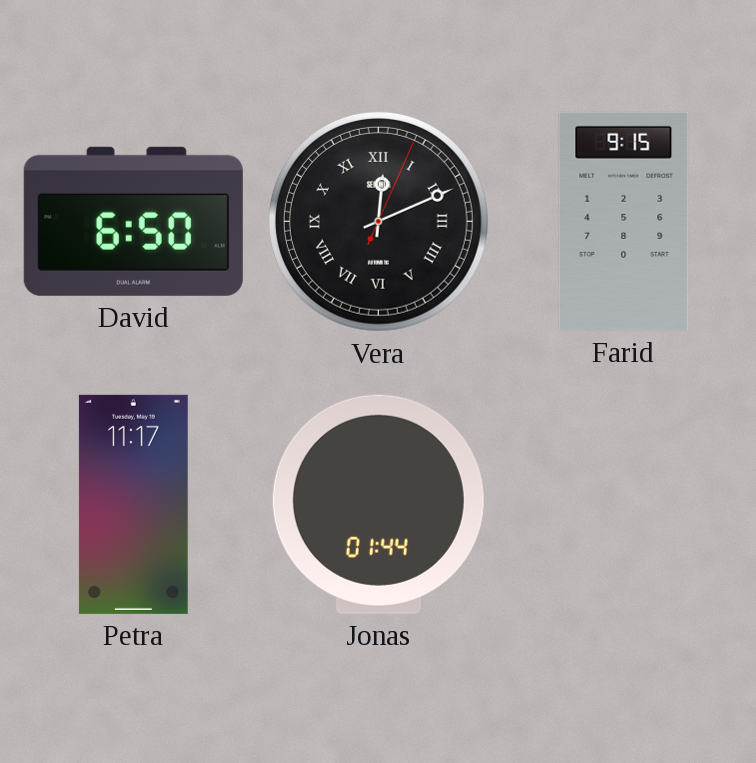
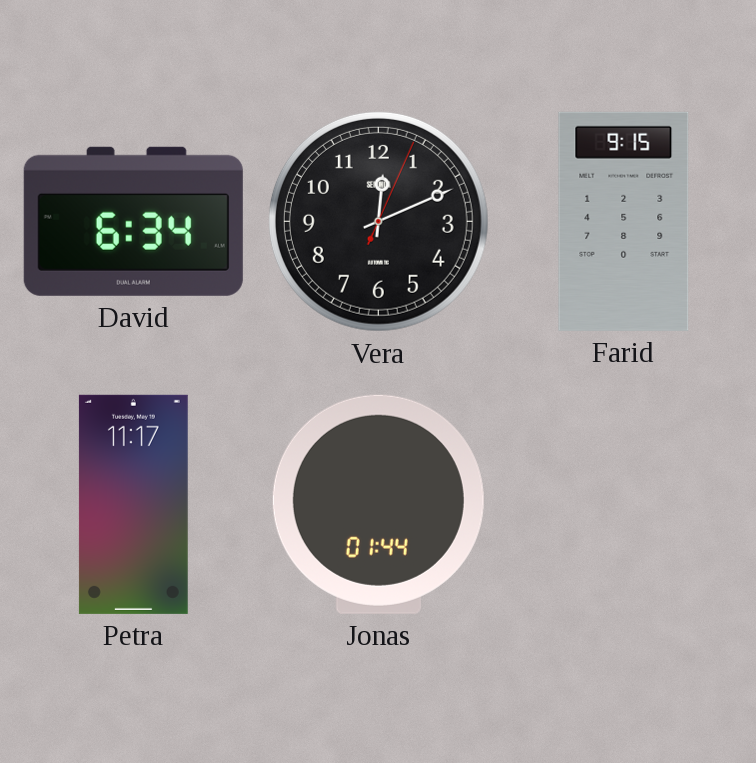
David: 6:50 -> 6:34 (133, 221)
Vera numerals: Roman -> Arabic (378, 221)
